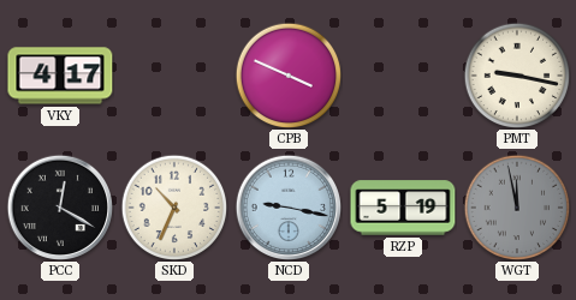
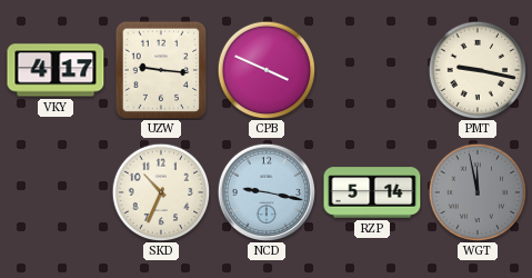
UZW: none -> 9:16 (161, 70)
PCC: 12:20 -> none (59, 206)
RZP: 5:19 -> 5:14 (372, 192)
